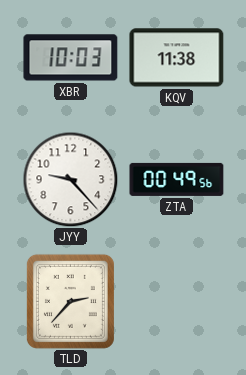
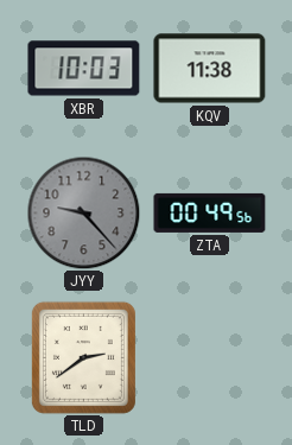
JYY dial: white -> grey (83, 212)
TLD: 2:37 -> 2:39 (83, 357)
